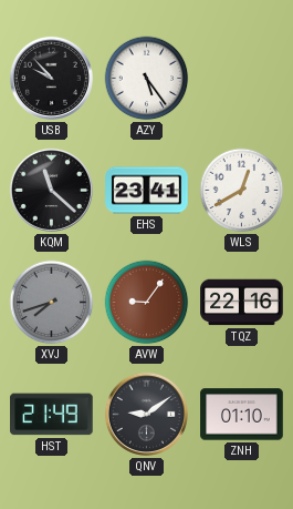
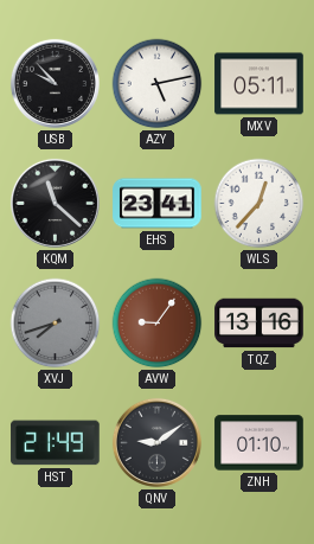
AZY: 5:24 -> 5:13 (158, 84)
MXV: none -> 05:11 (259, 84)
WLS: 12:40 -> 12:37 (259, 204)
TQZ: 22:16 -> 13:16 (259, 324)
